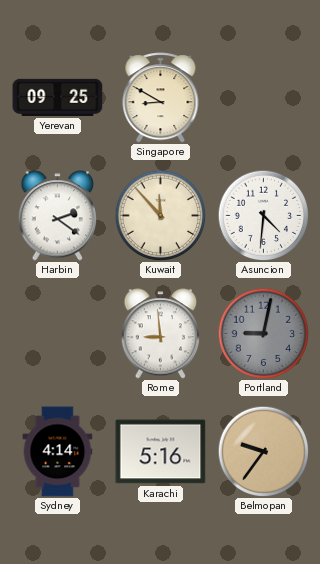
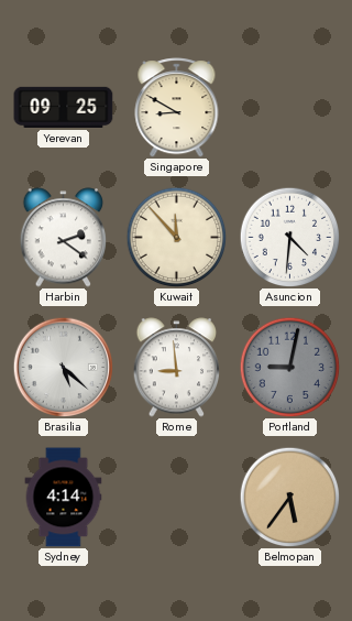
Brasilia: none -> 5:22 (63, 367)
Karachi: 5:16 -> none (161, 452)
Belmopan: 9:36 -> 5:36 (289, 497)
